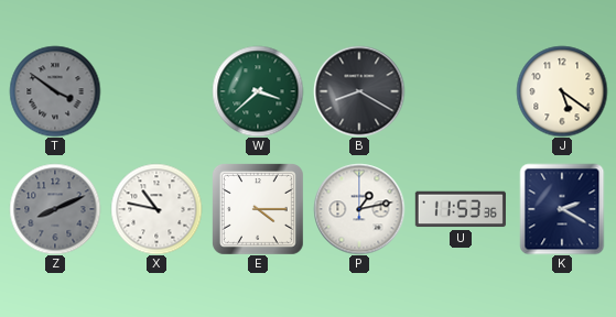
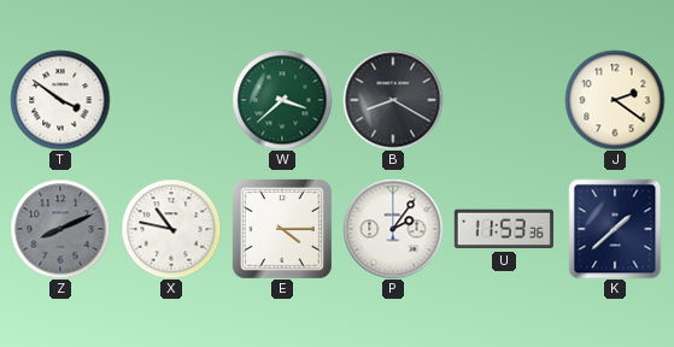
T dial: grey -> white (60, 100)
J: 5:21 -> 2:21 (615, 100)
P: 1:13 -> 2:06 (393, 229)
K: 2:20 -> 1:38 (615, 229)
